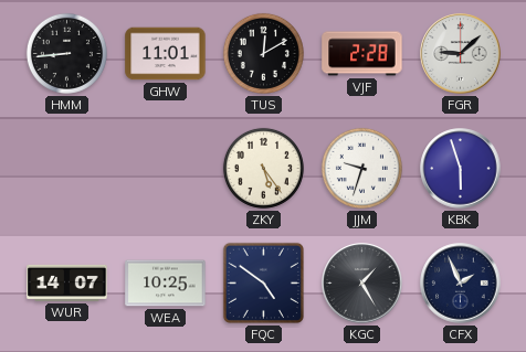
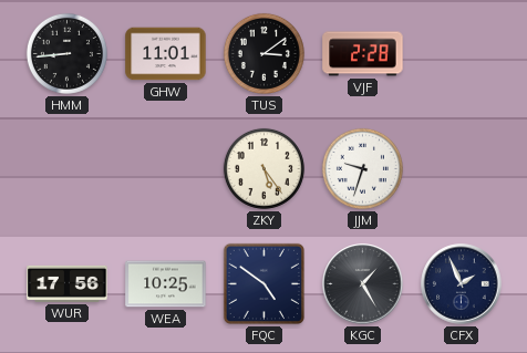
TUS: 12:10 -> 3:09 (263, 53)
FGR: 9:08 -> none (461, 54)
KBK: 5:57 -> none (461, 169)
WUR: 14:07 -> 17:56 (68, 283)
